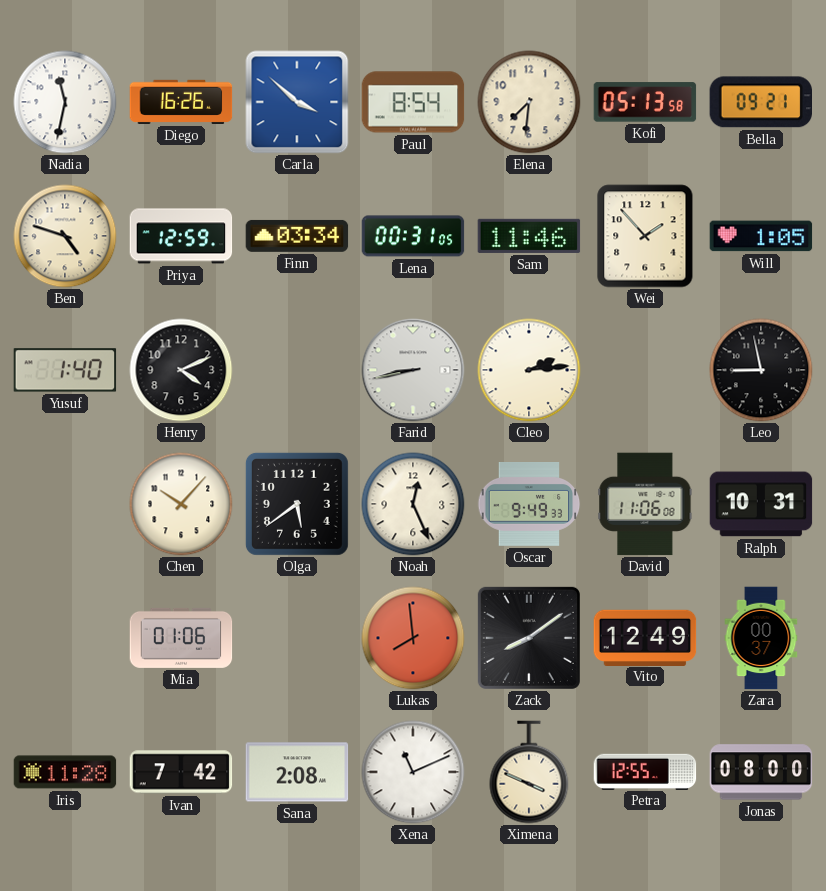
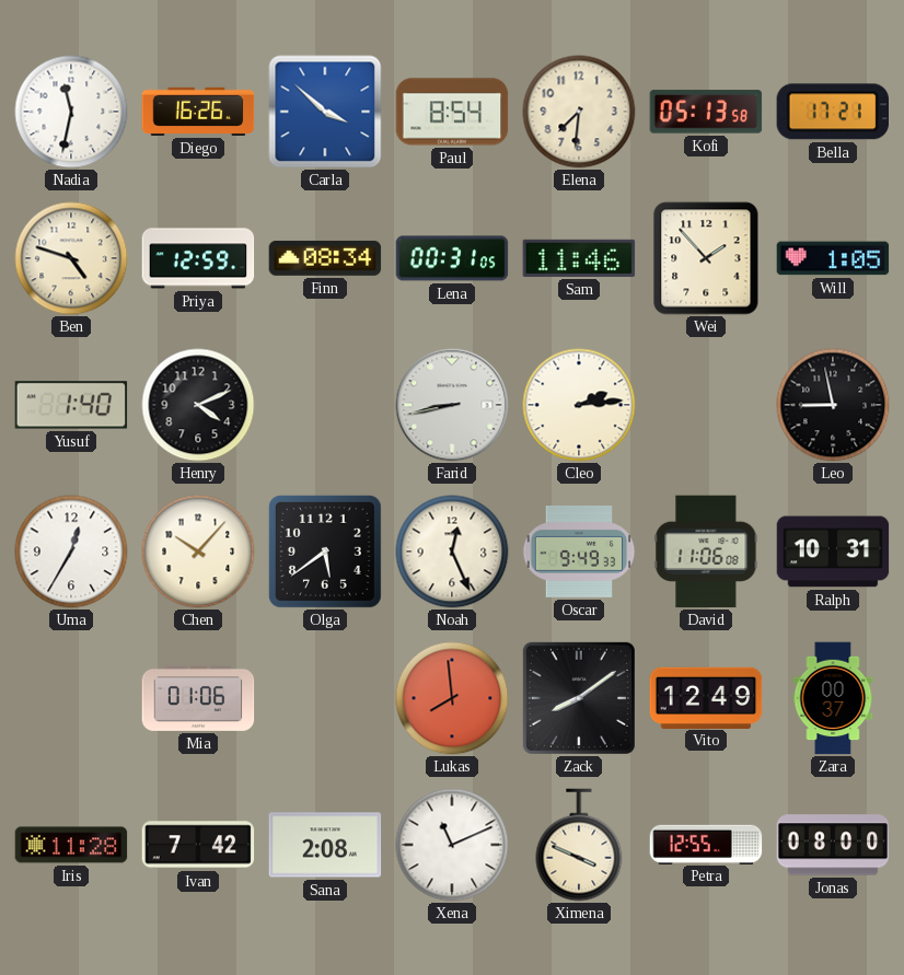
Bella: 09:21 -> 17:21 (832, 112)
Finn: 03:34 -> 08:34 (325, 258)
Uma: none -> 12:35 (71, 552)
